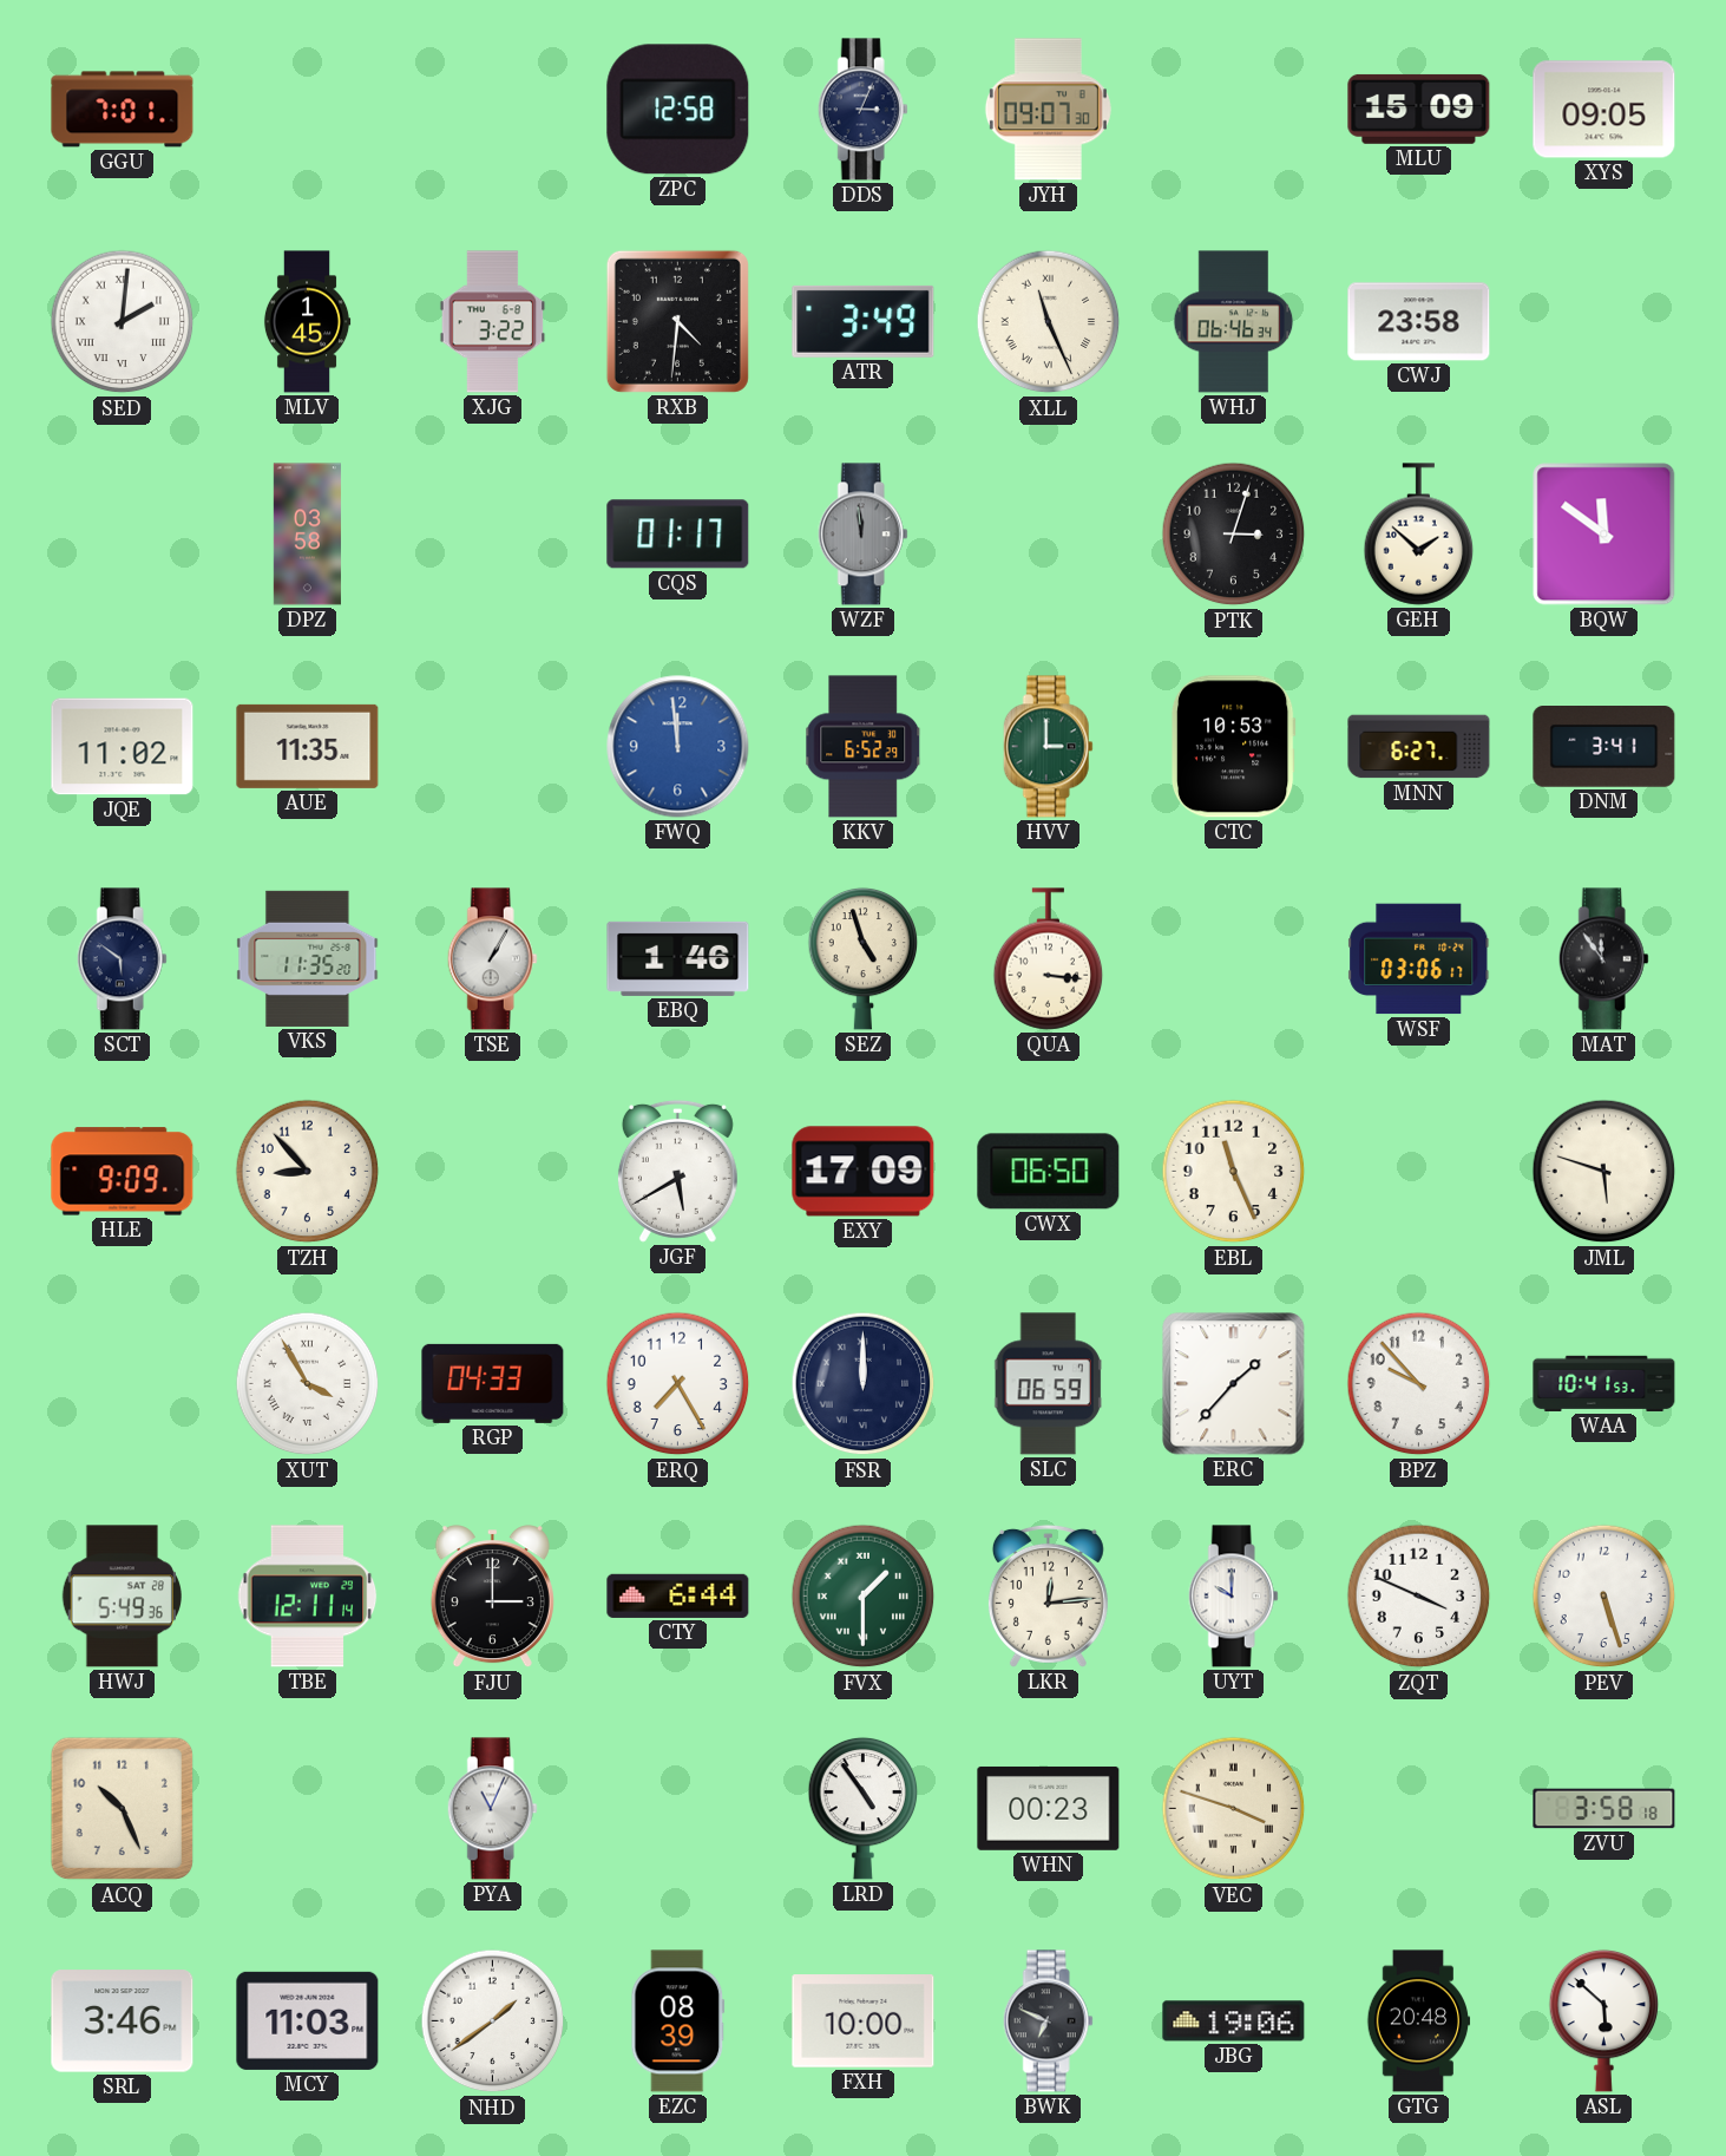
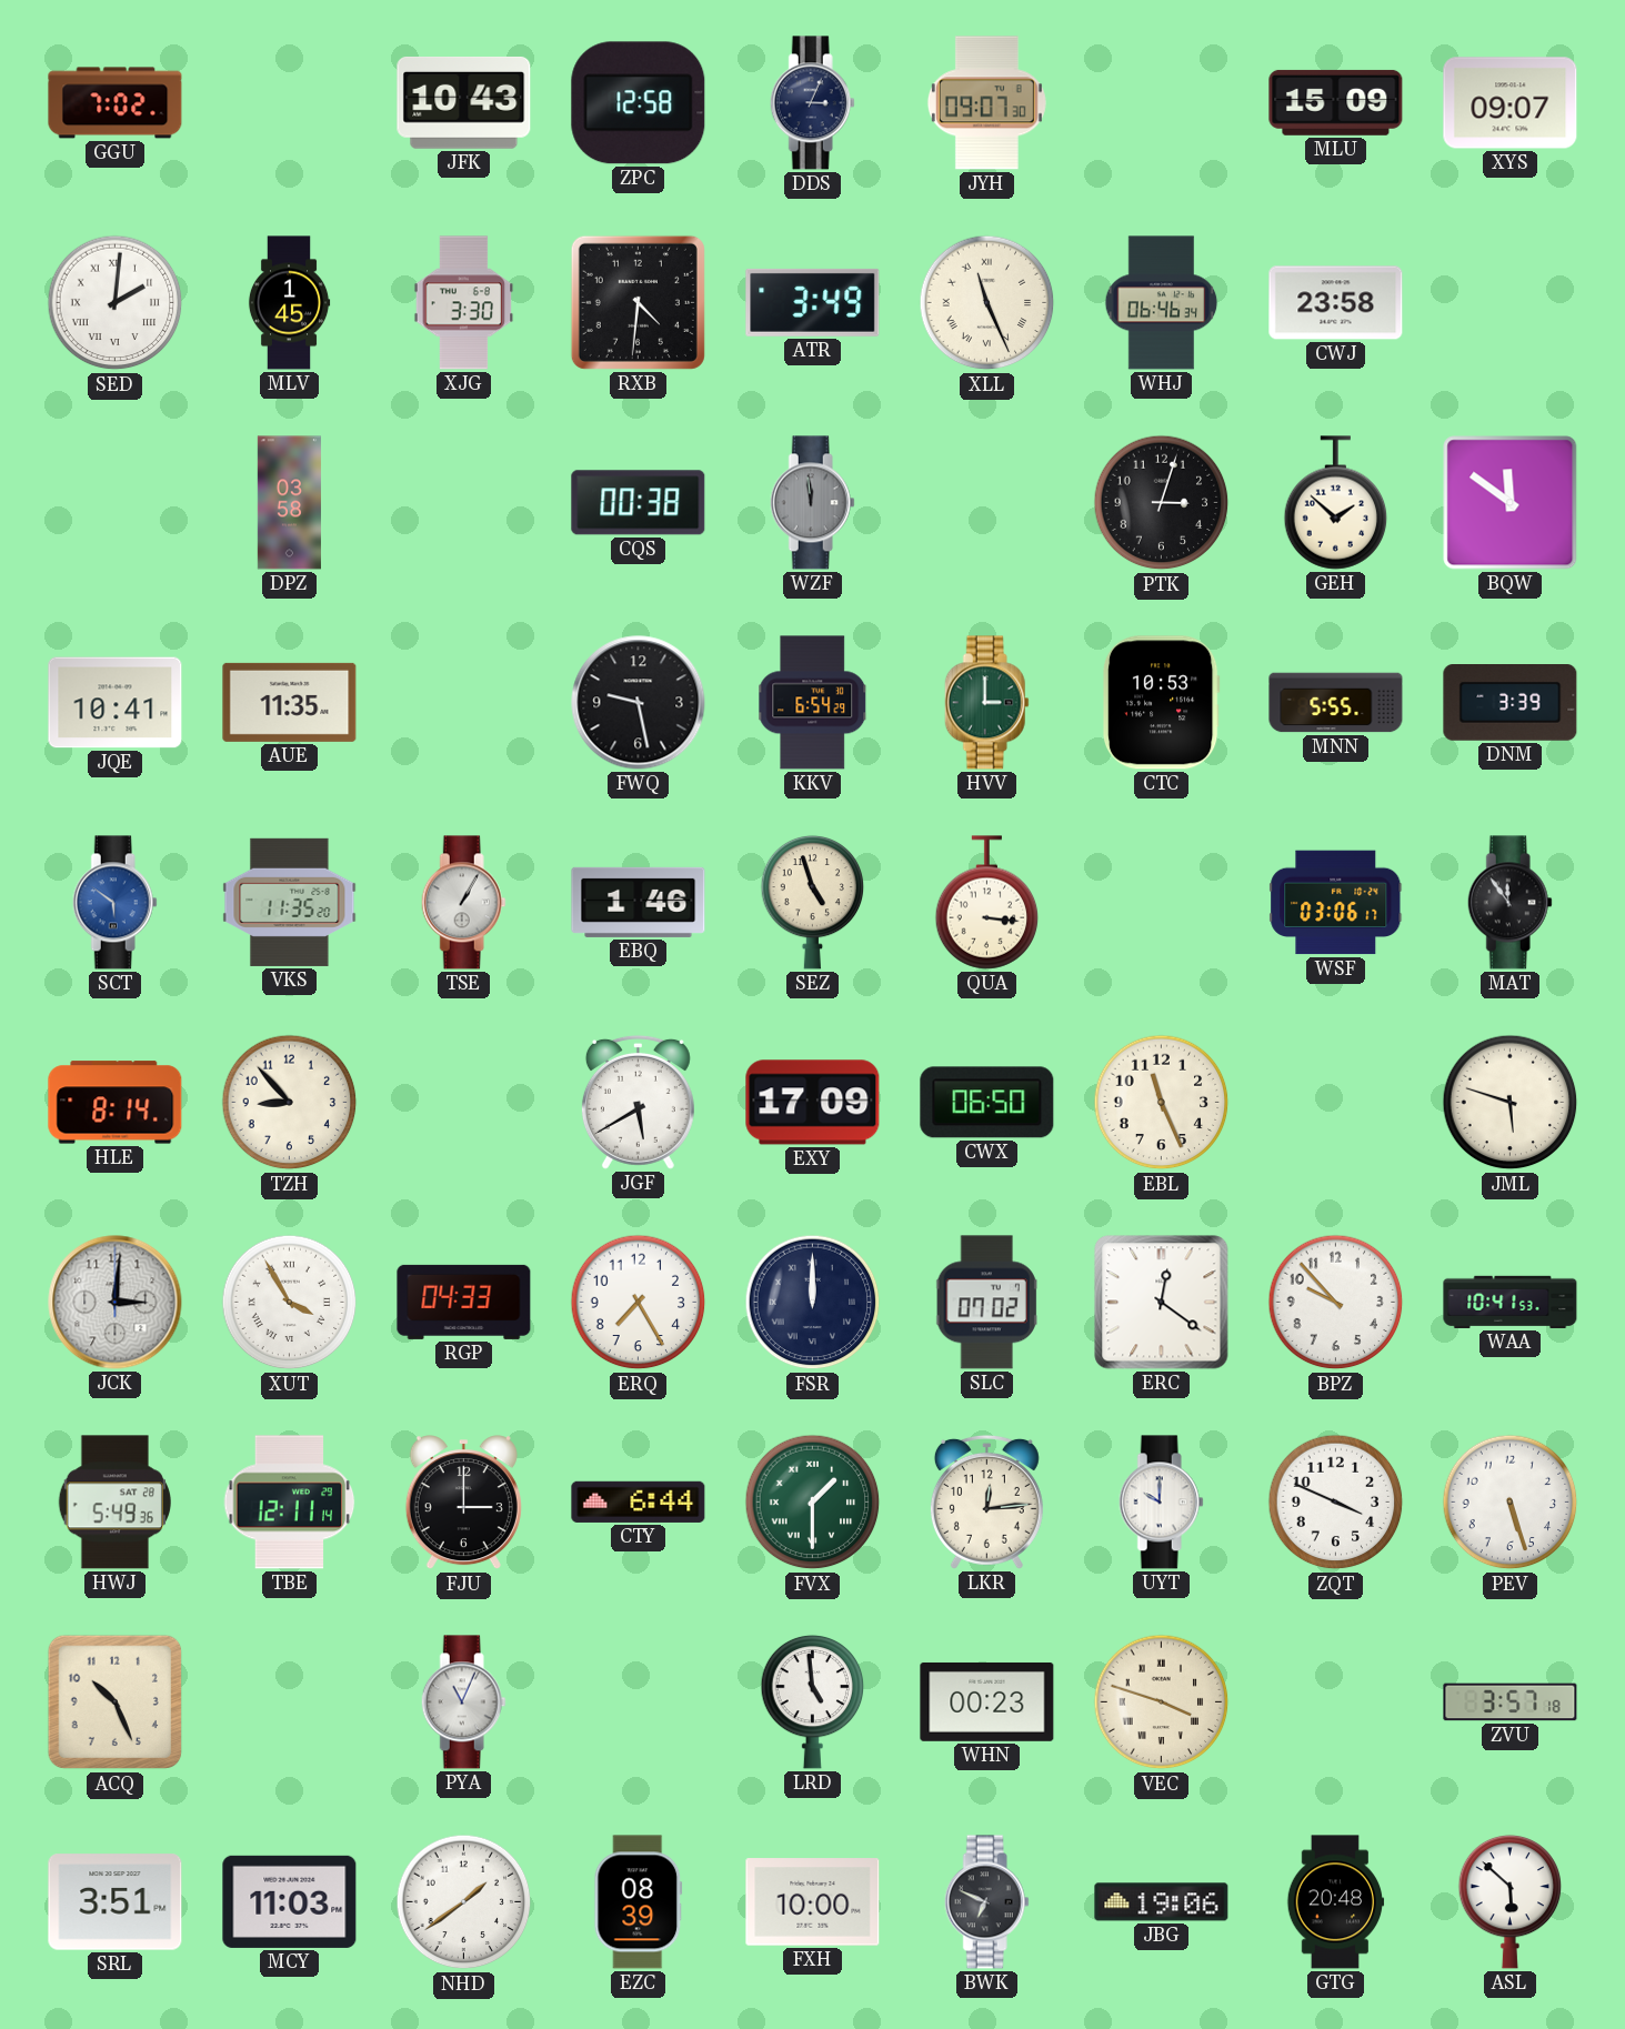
GGU: 7:01 -> 7:02 (116, 103)
JFK: none -> 10:43 (464, 102)
XYS: 09:05 -> 09:07 (1511, 103)
XJG: 3:22 -> 3:30 (464, 303)
CQS: 01:17 -> 00:38 (639, 503)
JQE: 11:02 -> 10:41 (116, 703)
FWQ: 11:59 -> 9:28 (639, 703)
FWQ dial: blue -> black (639, 703)
KKV: 6:52 -> 6:54 (813, 703)
MNN: 6:27 -> 5:55 (1336, 703)
DNM: 3:41 -> 3:39 (1511, 703)
SCT dial: navy -> blue (114, 903)
HLE: 9:09 -> 8:14 (116, 1103)
JCK: none -> 3:01 (116, 1303)
SLC: 06:59 -> 07:02 (987, 1303)
ERC: 1:37 -> 12:21 (1162, 1303)
LRD: 4:54 -> 4:59 (813, 1701)
ZVU: 3:58 -> 3:57 (1511, 1702)
SRL: 3:46 -> 3:51 (116, 1902)
